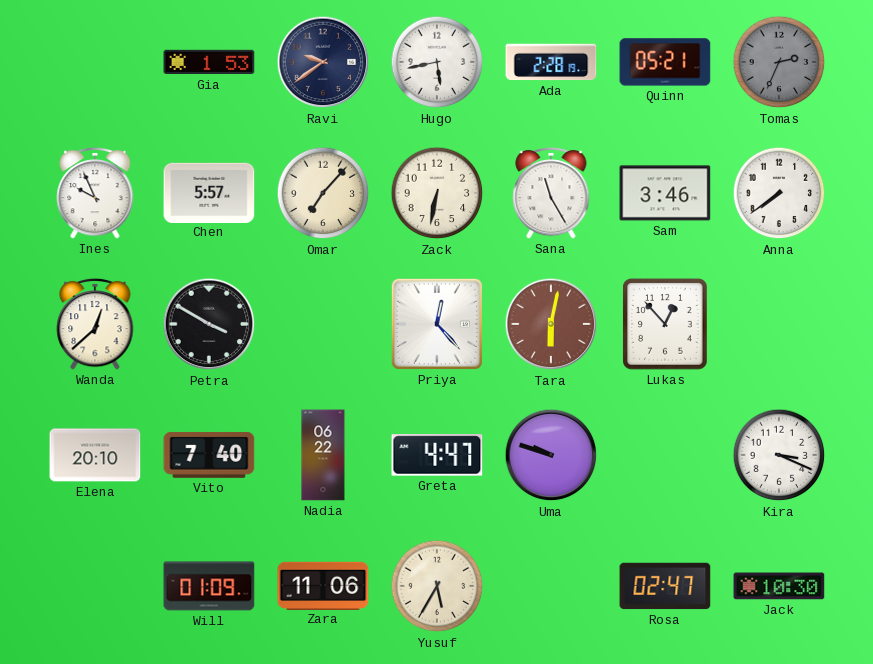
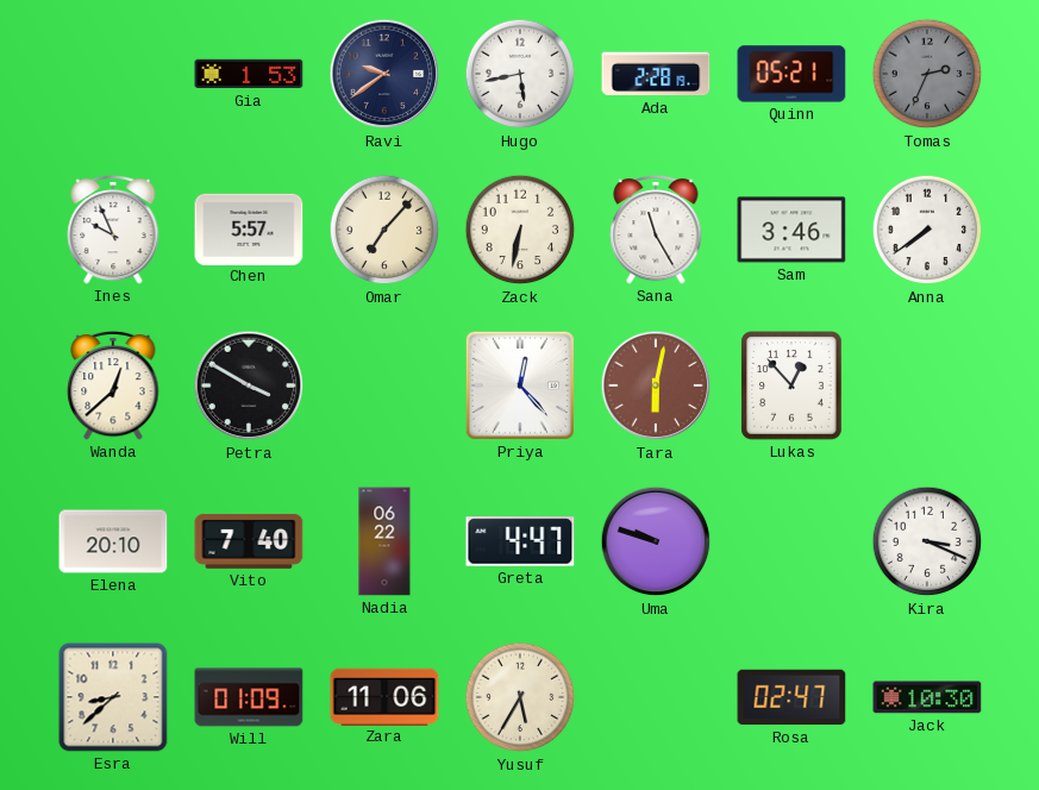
Esra: none -> 8:38 (113, 697)
